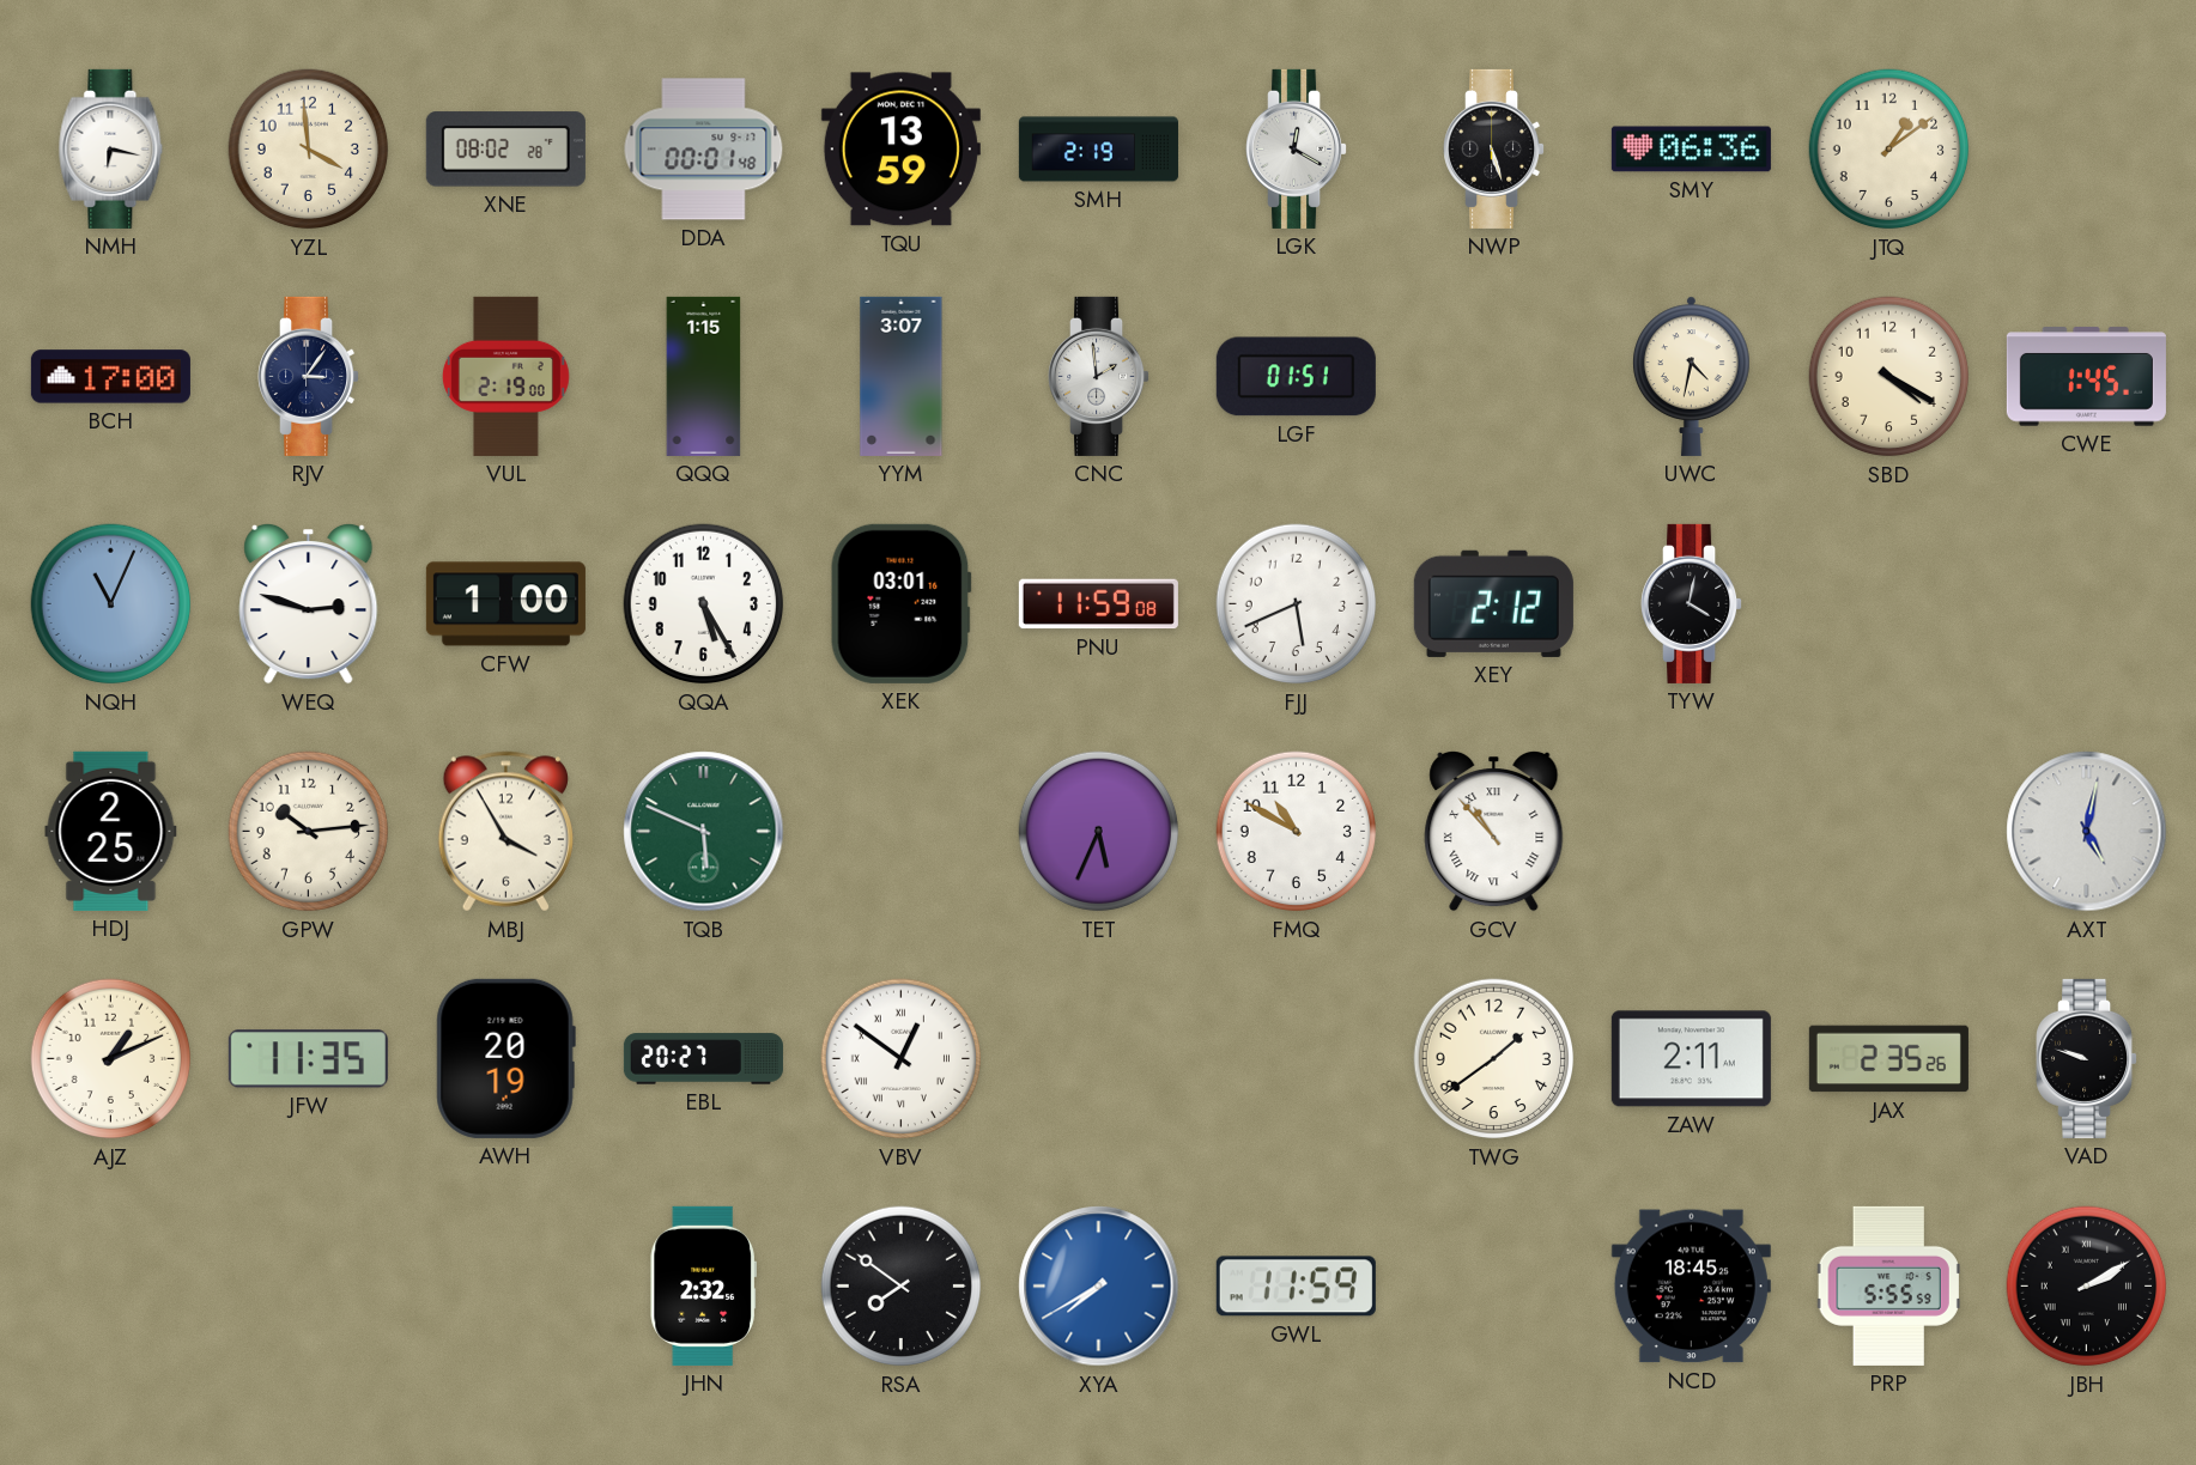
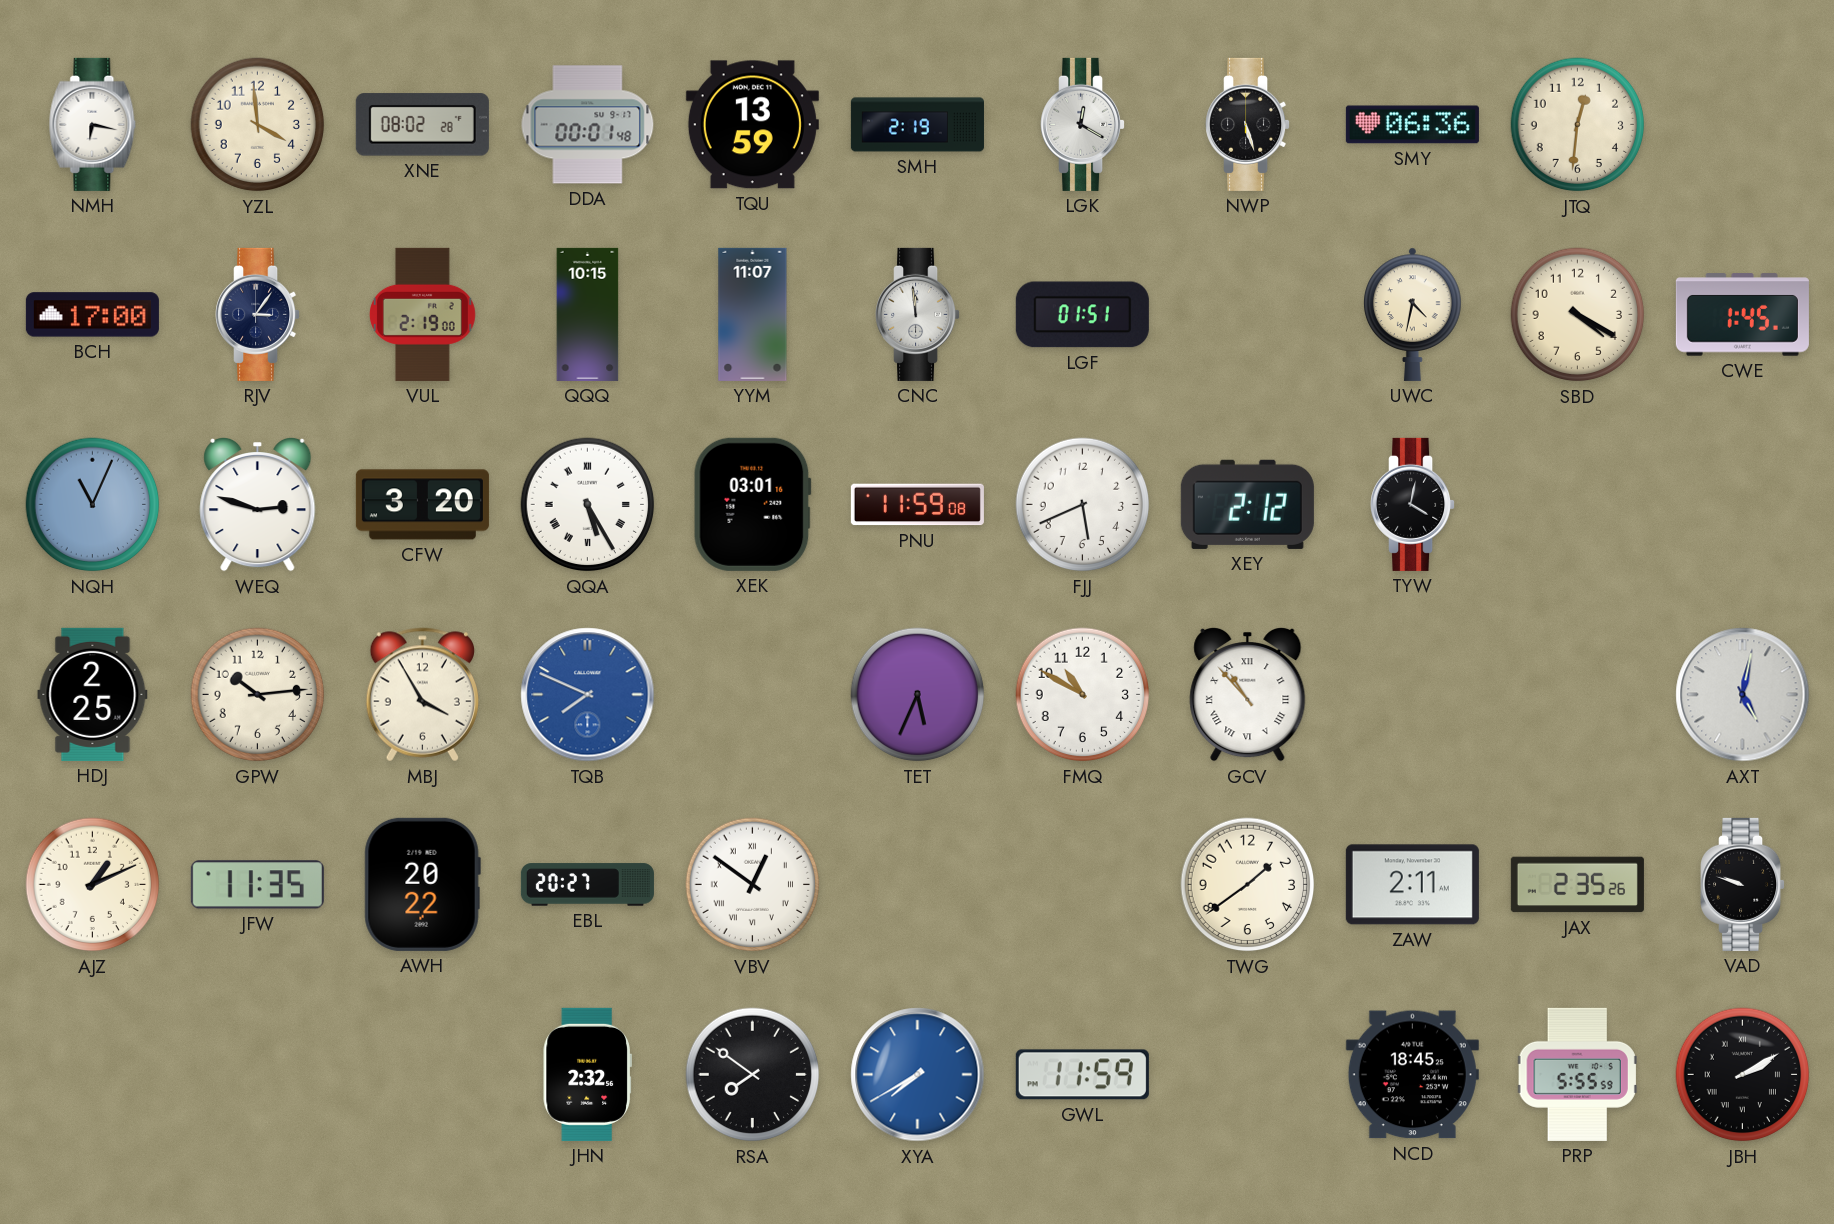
JTQ: 1:09 -> 12:31 (1578, 125)
QQQ: 1:15 -> 10:15 (588, 314)
YYM: 3:07 -> 11:07 (753, 314)
CNC: 1:59 -> 11:59 (918, 314)
CFW: 1:00 -> 3:20 (422, 505)
QQA numerals: Arabic -> Roman (588, 505)
TQB: 5:49 -> 7:49 (588, 695)
TQB dial: green -> blue (588, 695)
AWH: 20:19 -> 20:22 (422, 884)
